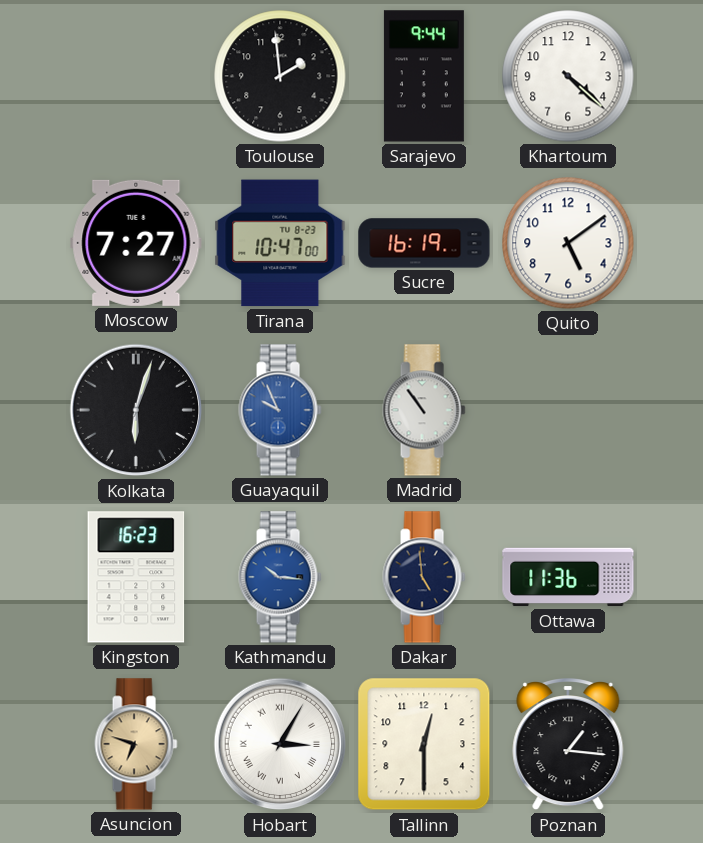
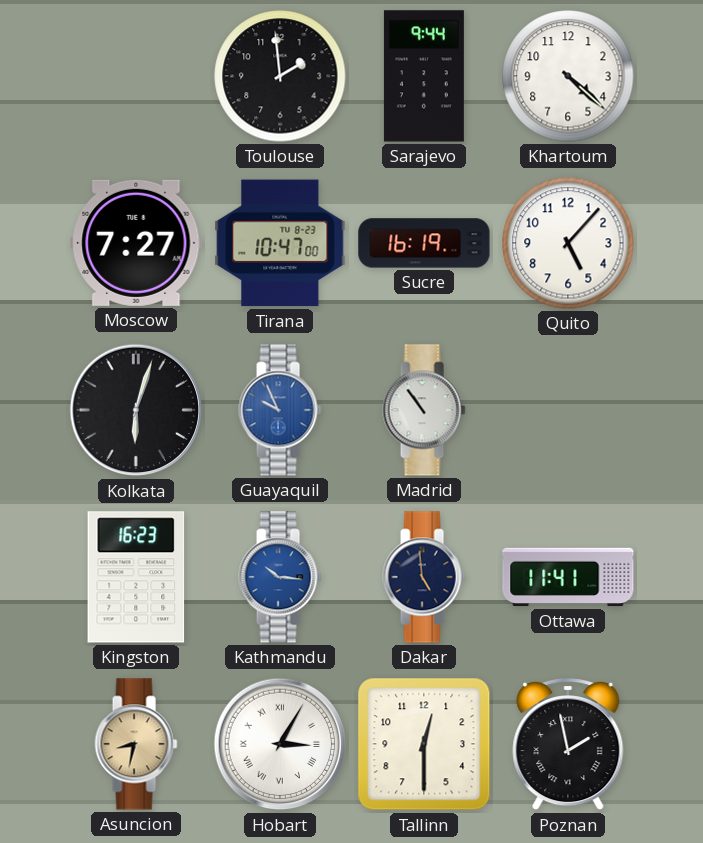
Quito: 5:09 -> 5:07 (568, 243)
Ottawa: 11:36 -> 11:41 (568, 577)
Asuncion: 6:48 -> 8:32 (136, 744)
Poznan: 1:16 -> 1:58 (568, 745)
